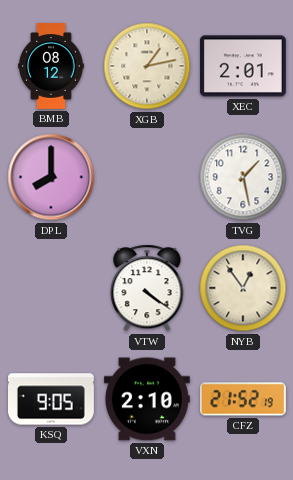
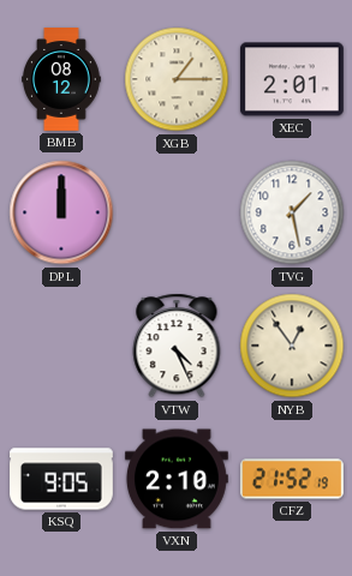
XGB: 1:13 -> 1:15 (177, 79)
DPL: 8:00 -> 12:00 (61, 212)
VTW: 4:21 -> 4:26 (177, 346)
